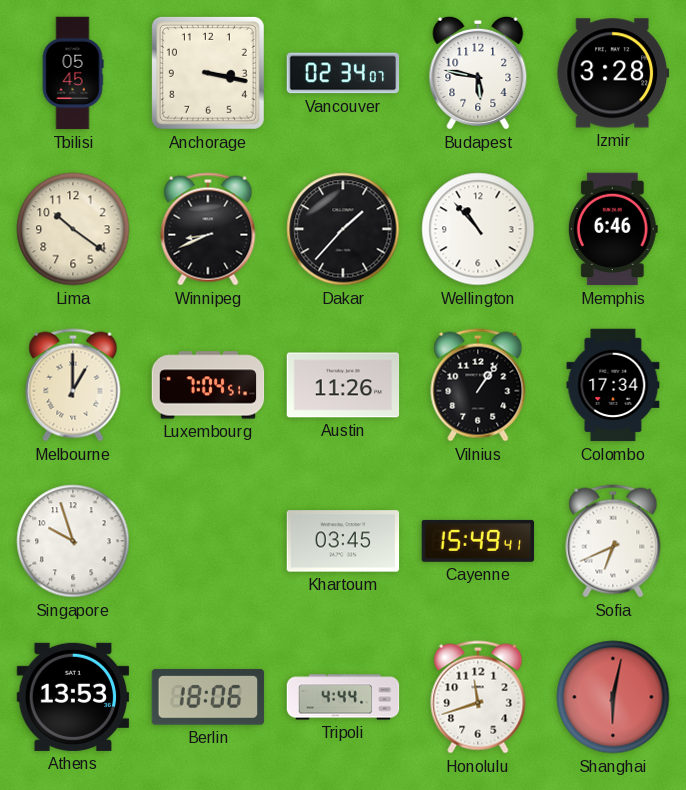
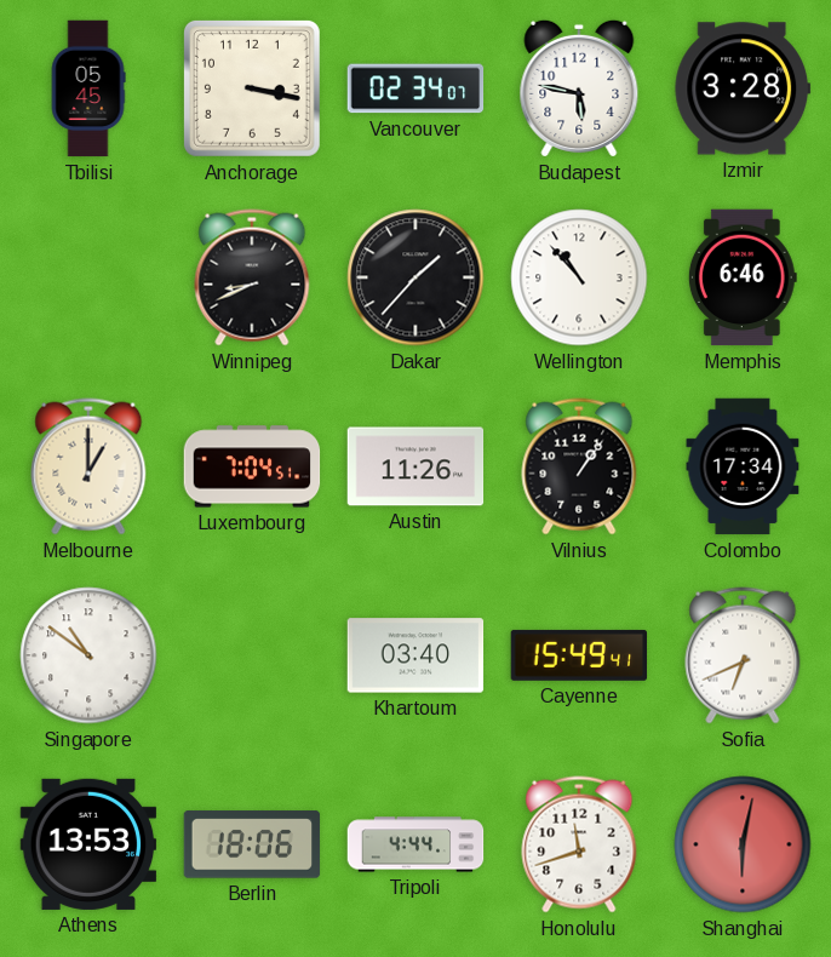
Lima: 10:21 -> none (73, 229)
Singapore: 9:57 -> 10:51 (88, 655)
Khartoum: 03:45 -> 03:40 (415, 655)
